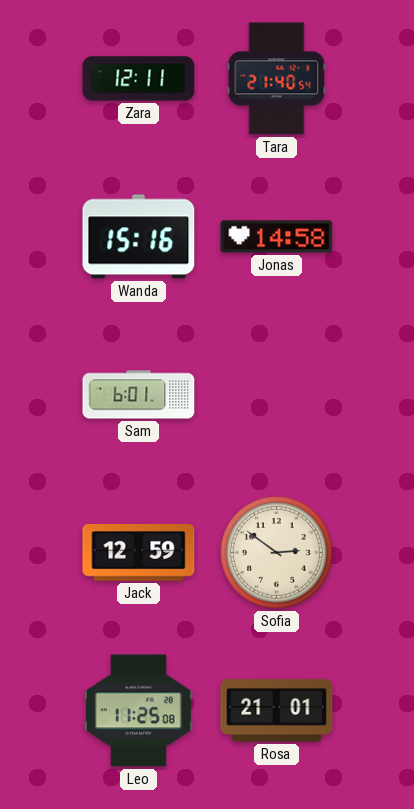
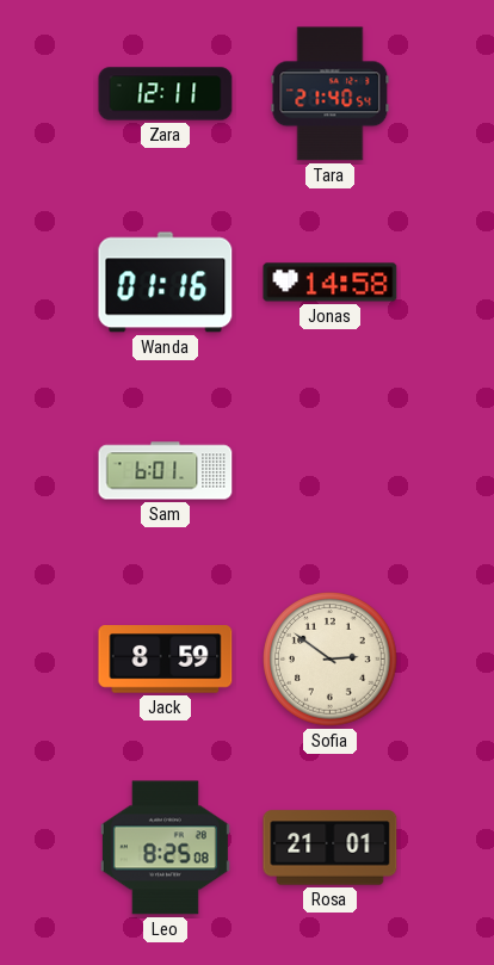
Wanda: 15:16 -> 01:16 (166, 283)
Jack: 12:59 -> 8:59 (166, 660)
Leo: 11:25 -> 8:25 (165, 848)
